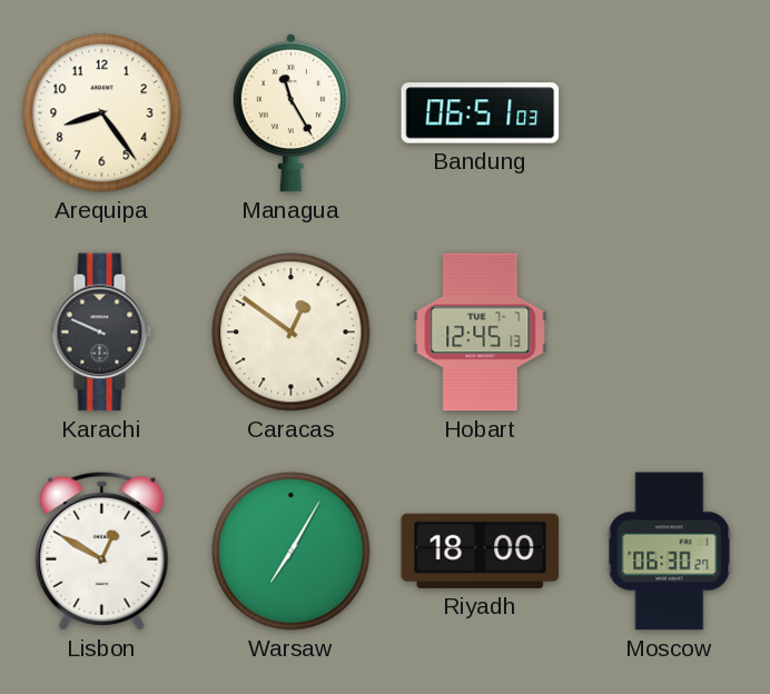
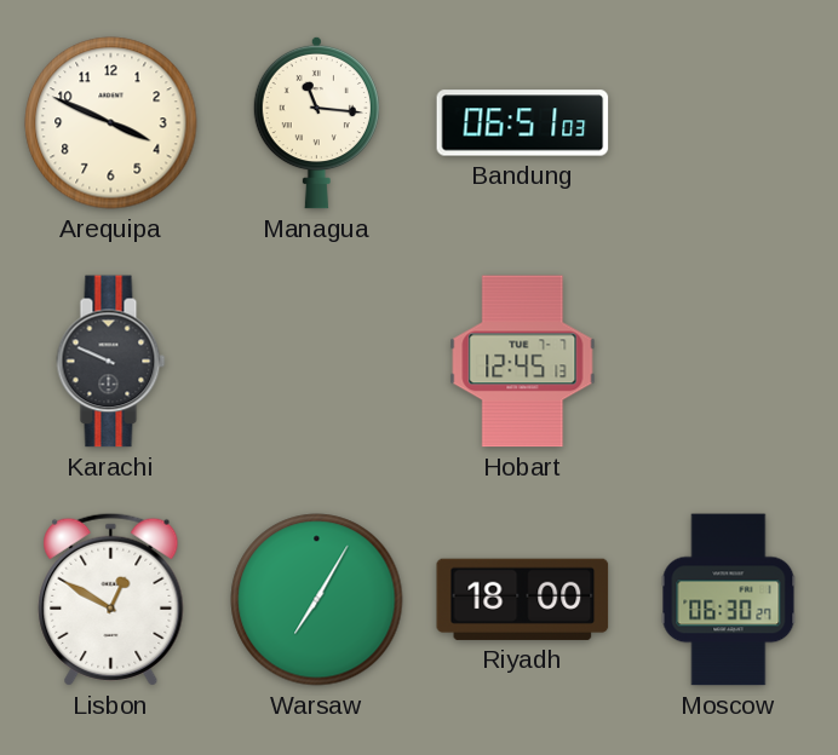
Arequipa: 8:24 -> 3:49 (111, 123)
Managua: 11:25 -> 11:16 (316, 122)
Caracas: 12:51 -> none (292, 333)
